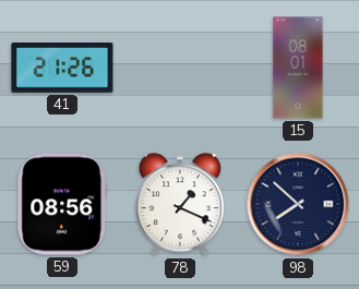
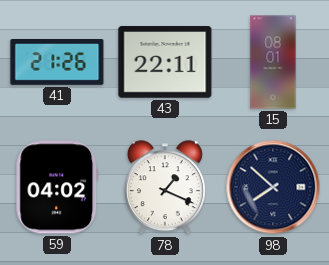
43: none -> 22:11 (165, 62)
59: 08:56 -> 04:02 (57, 187)
